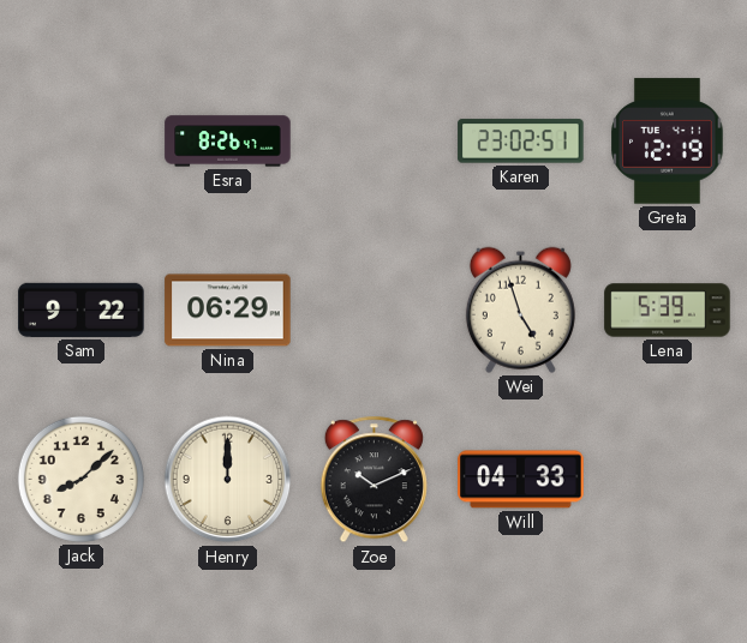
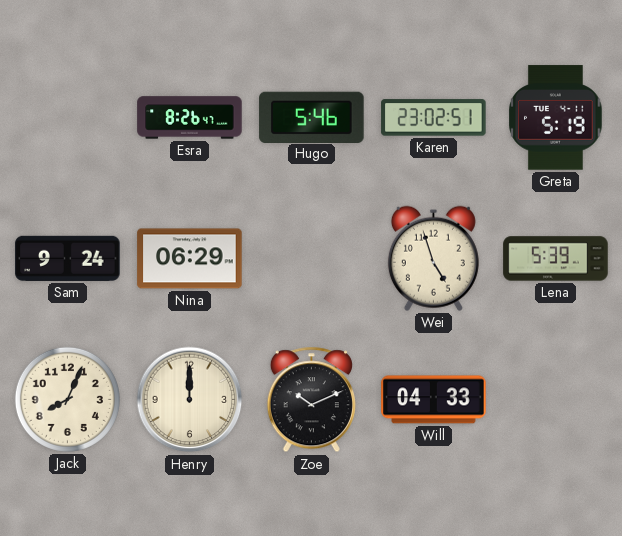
Hugo: none -> 5:46 (312, 117)
Greta: 12:19 -> 5:19 (556, 118)
Sam: 9:22 -> 9:24 (68, 258)
Jack: 8:08 -> 8:04 (67, 399)
